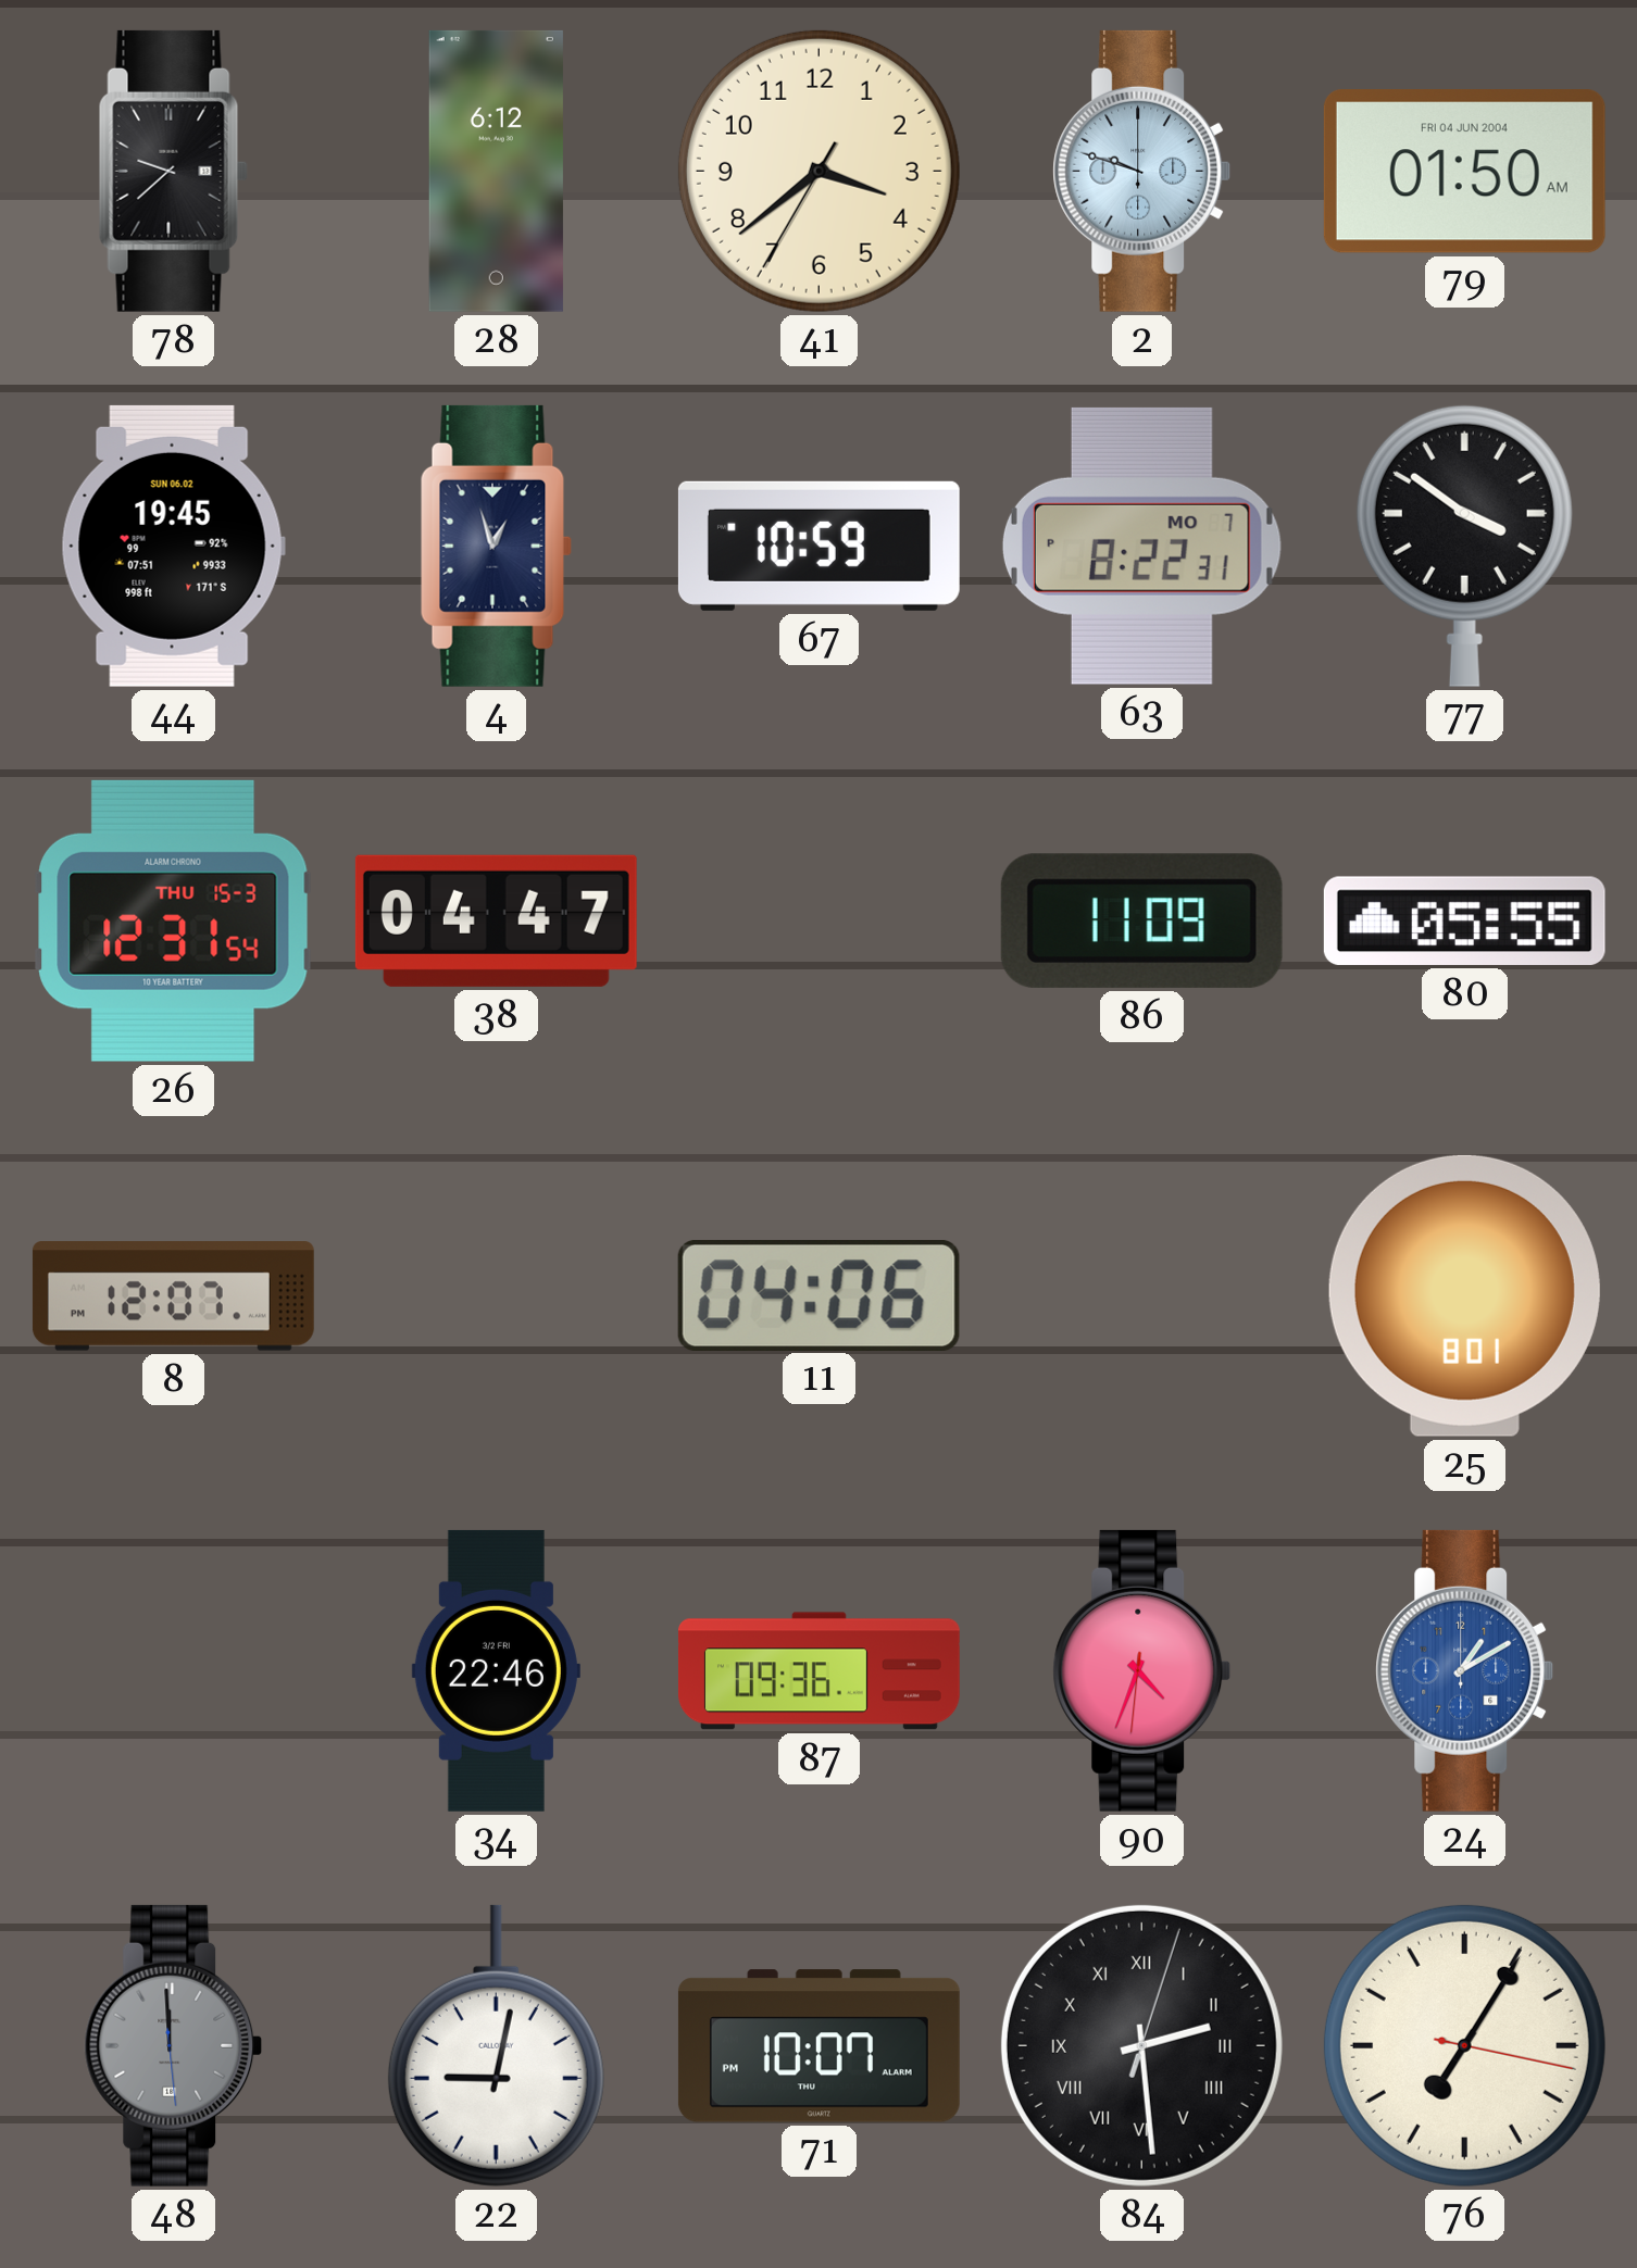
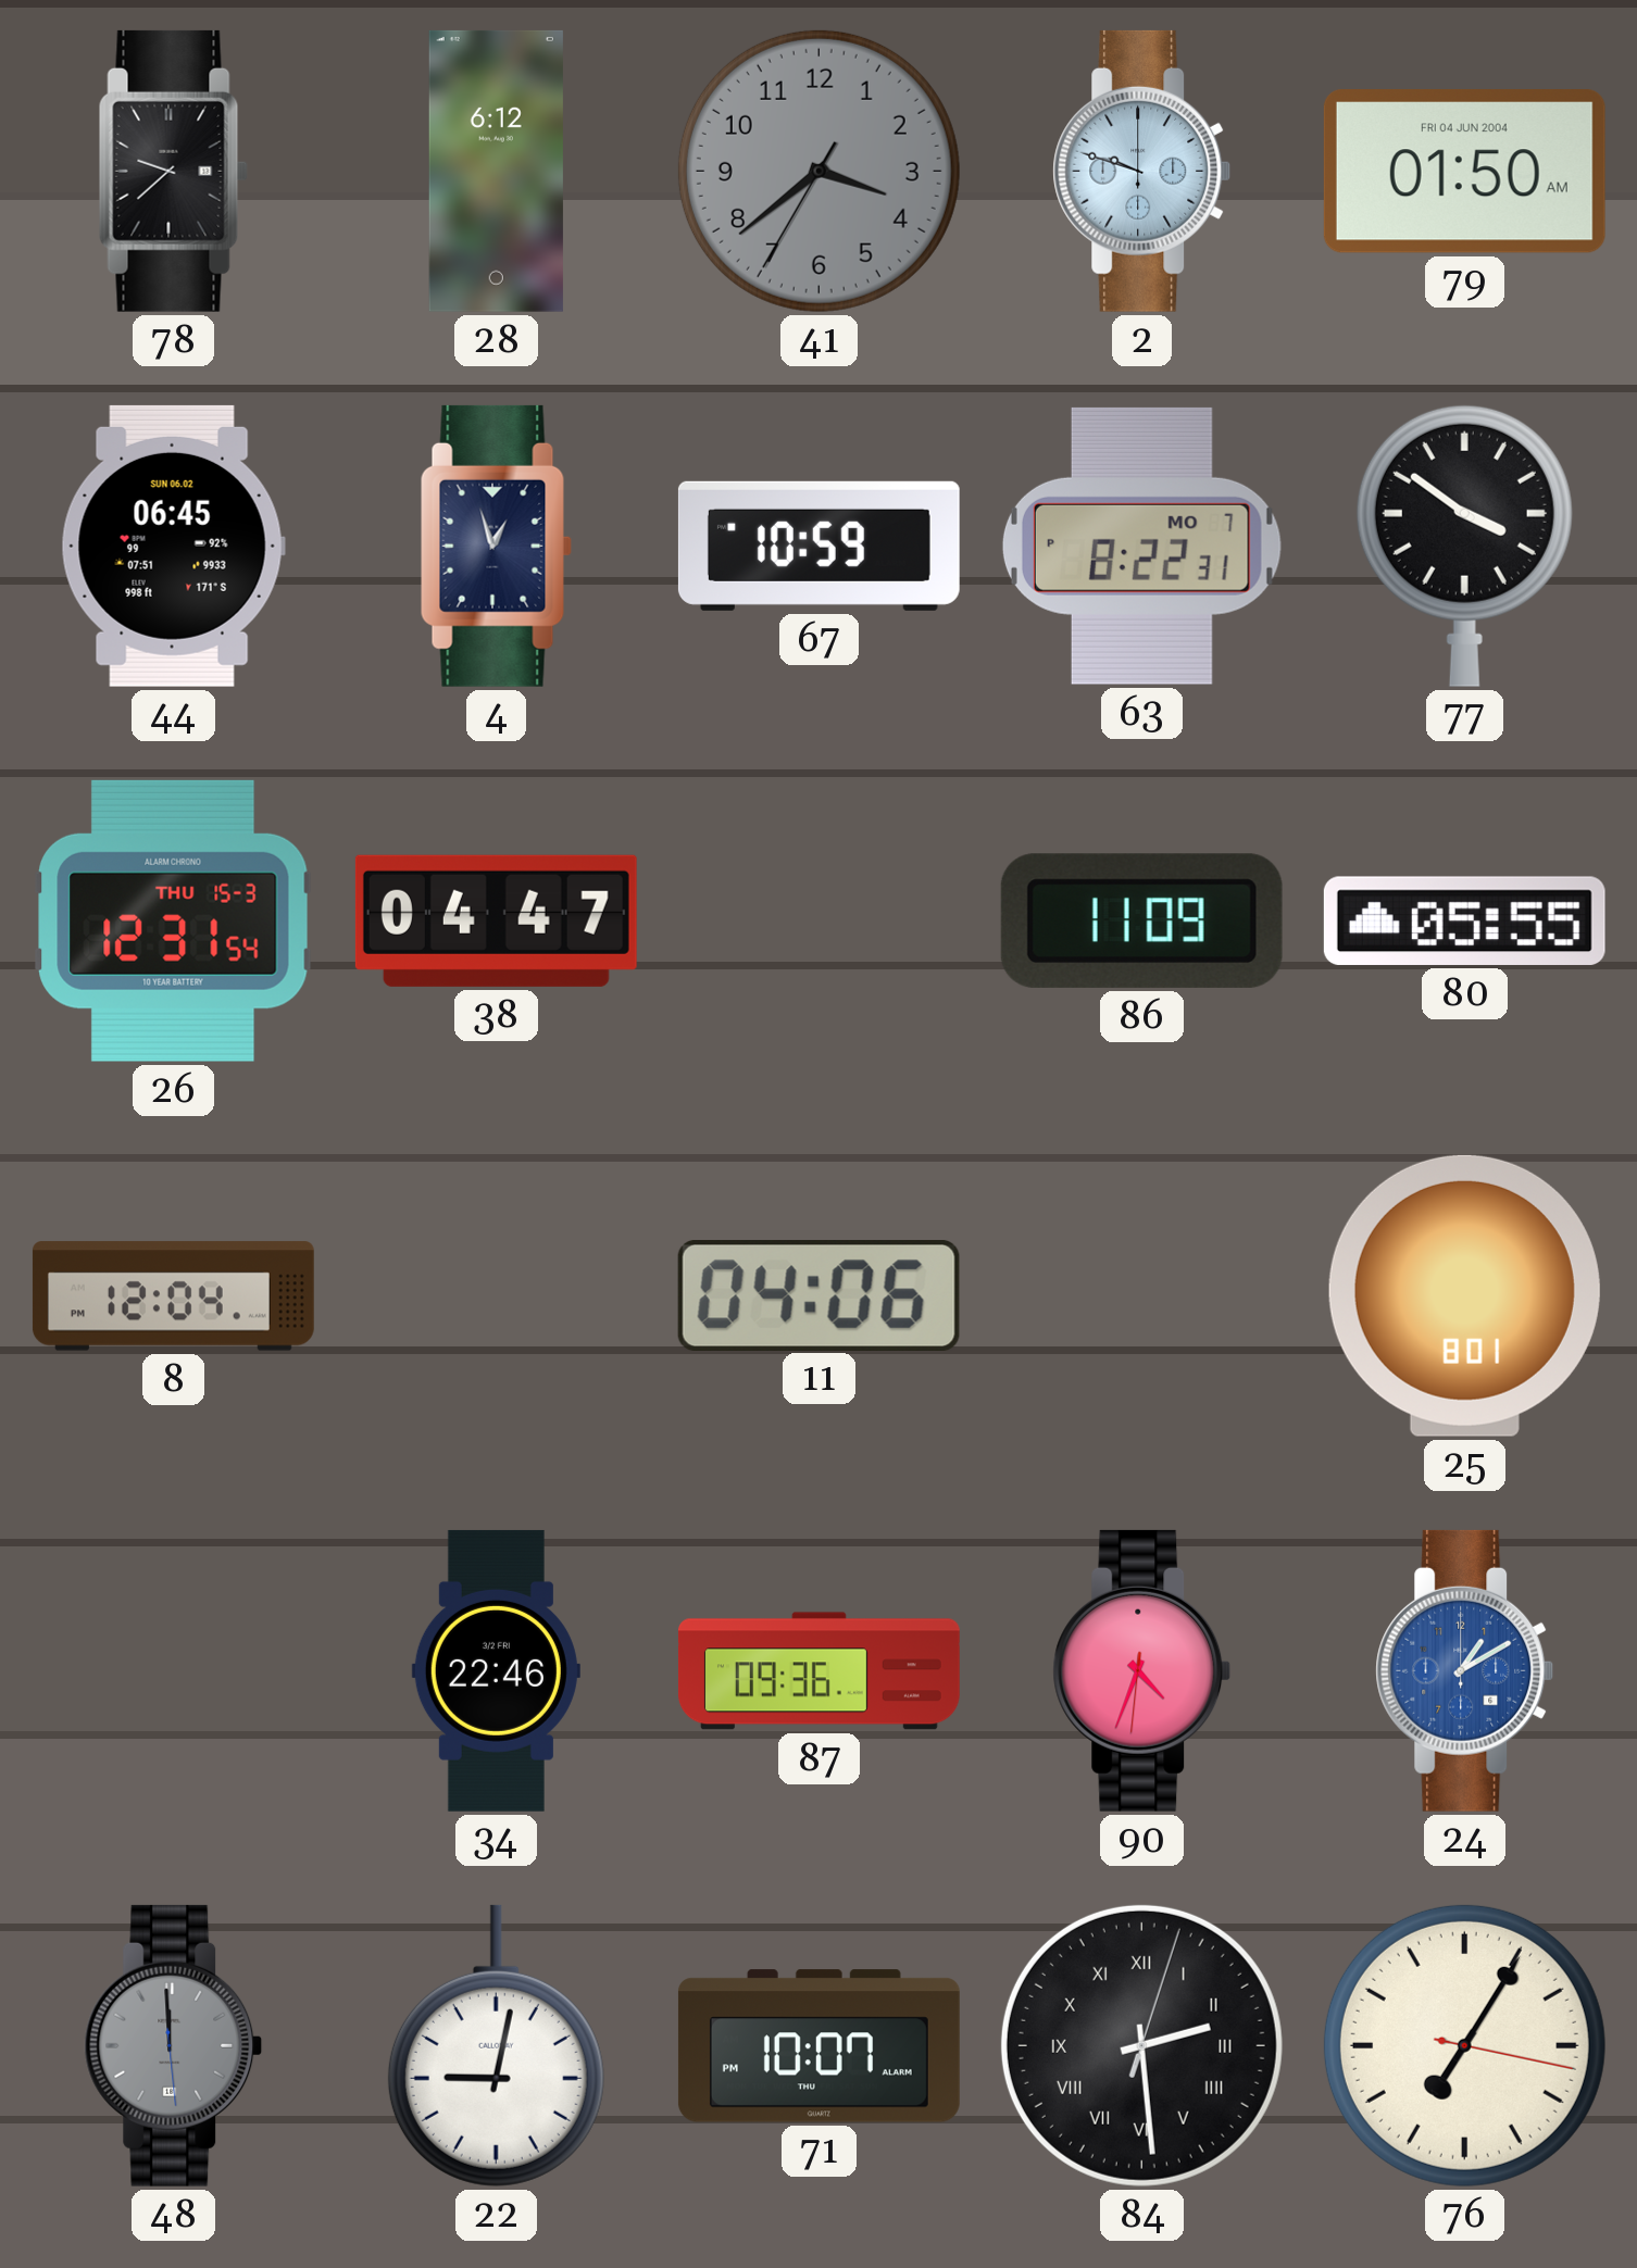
41 dial: cream -> grey (818, 171)
44: 19:45 -> 06:45 (173, 546)
8: 12:07 -> 12:04 (173, 1296)
